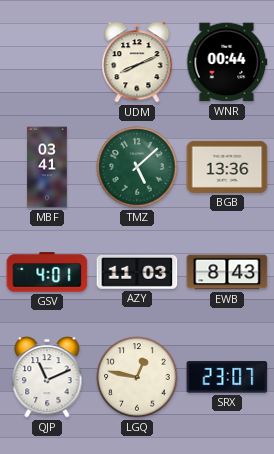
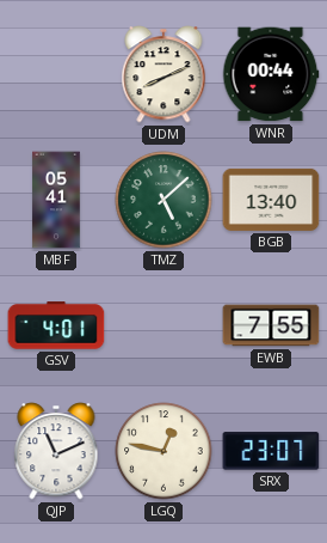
MBF: 03:41 -> 05:41 (56, 200)
BGB: 13:36 -> 13:40 (271, 200)
AZY: 11:03 -> none (137, 273)
EWB: 8:43 -> 7:55 (271, 325)
